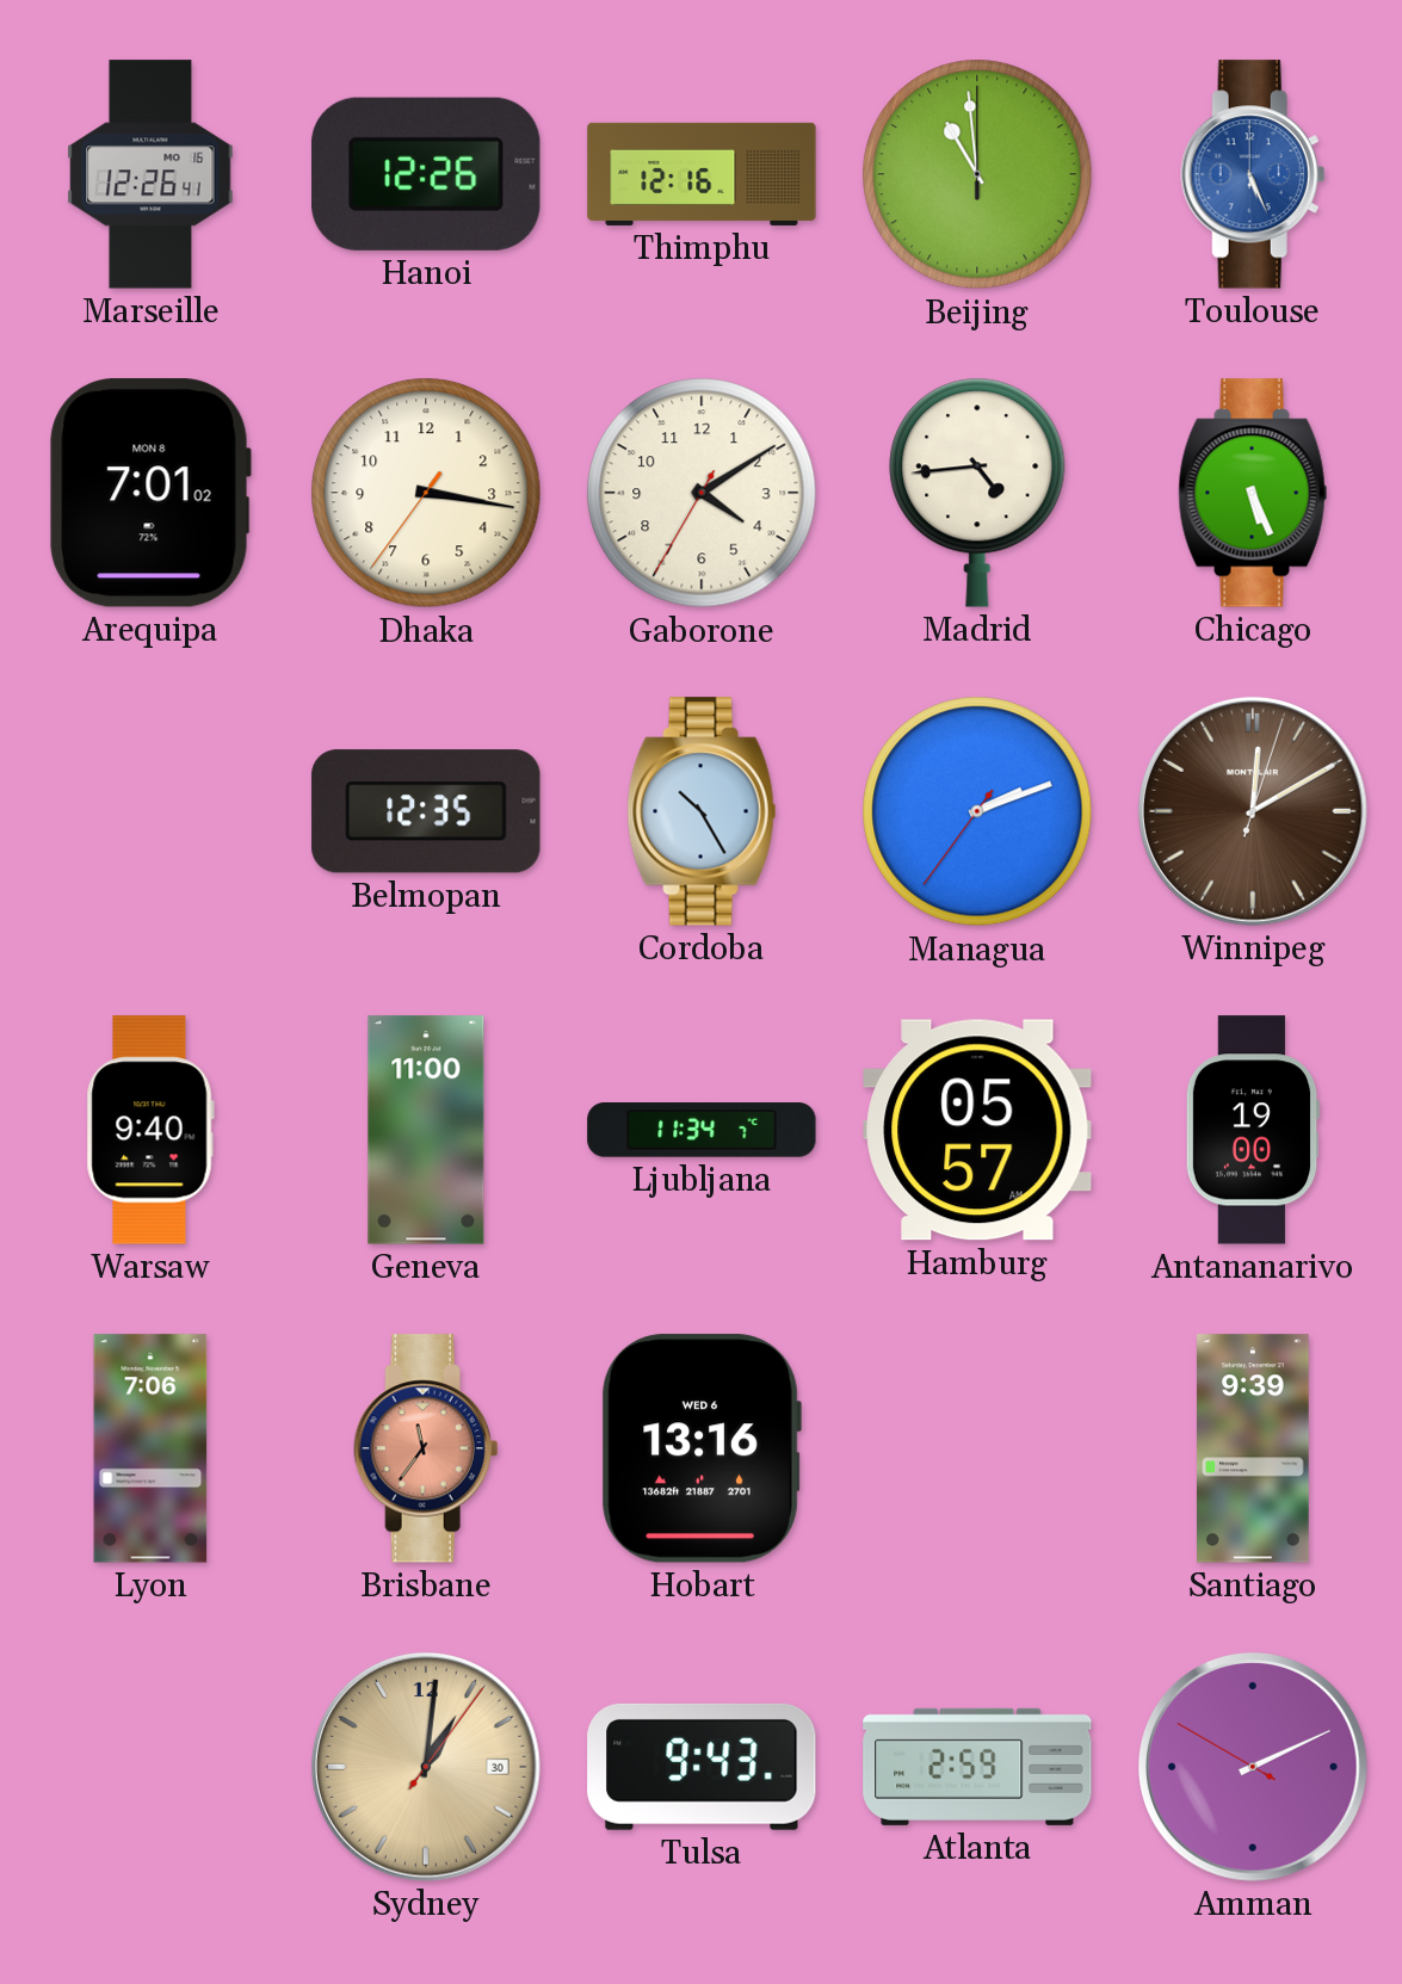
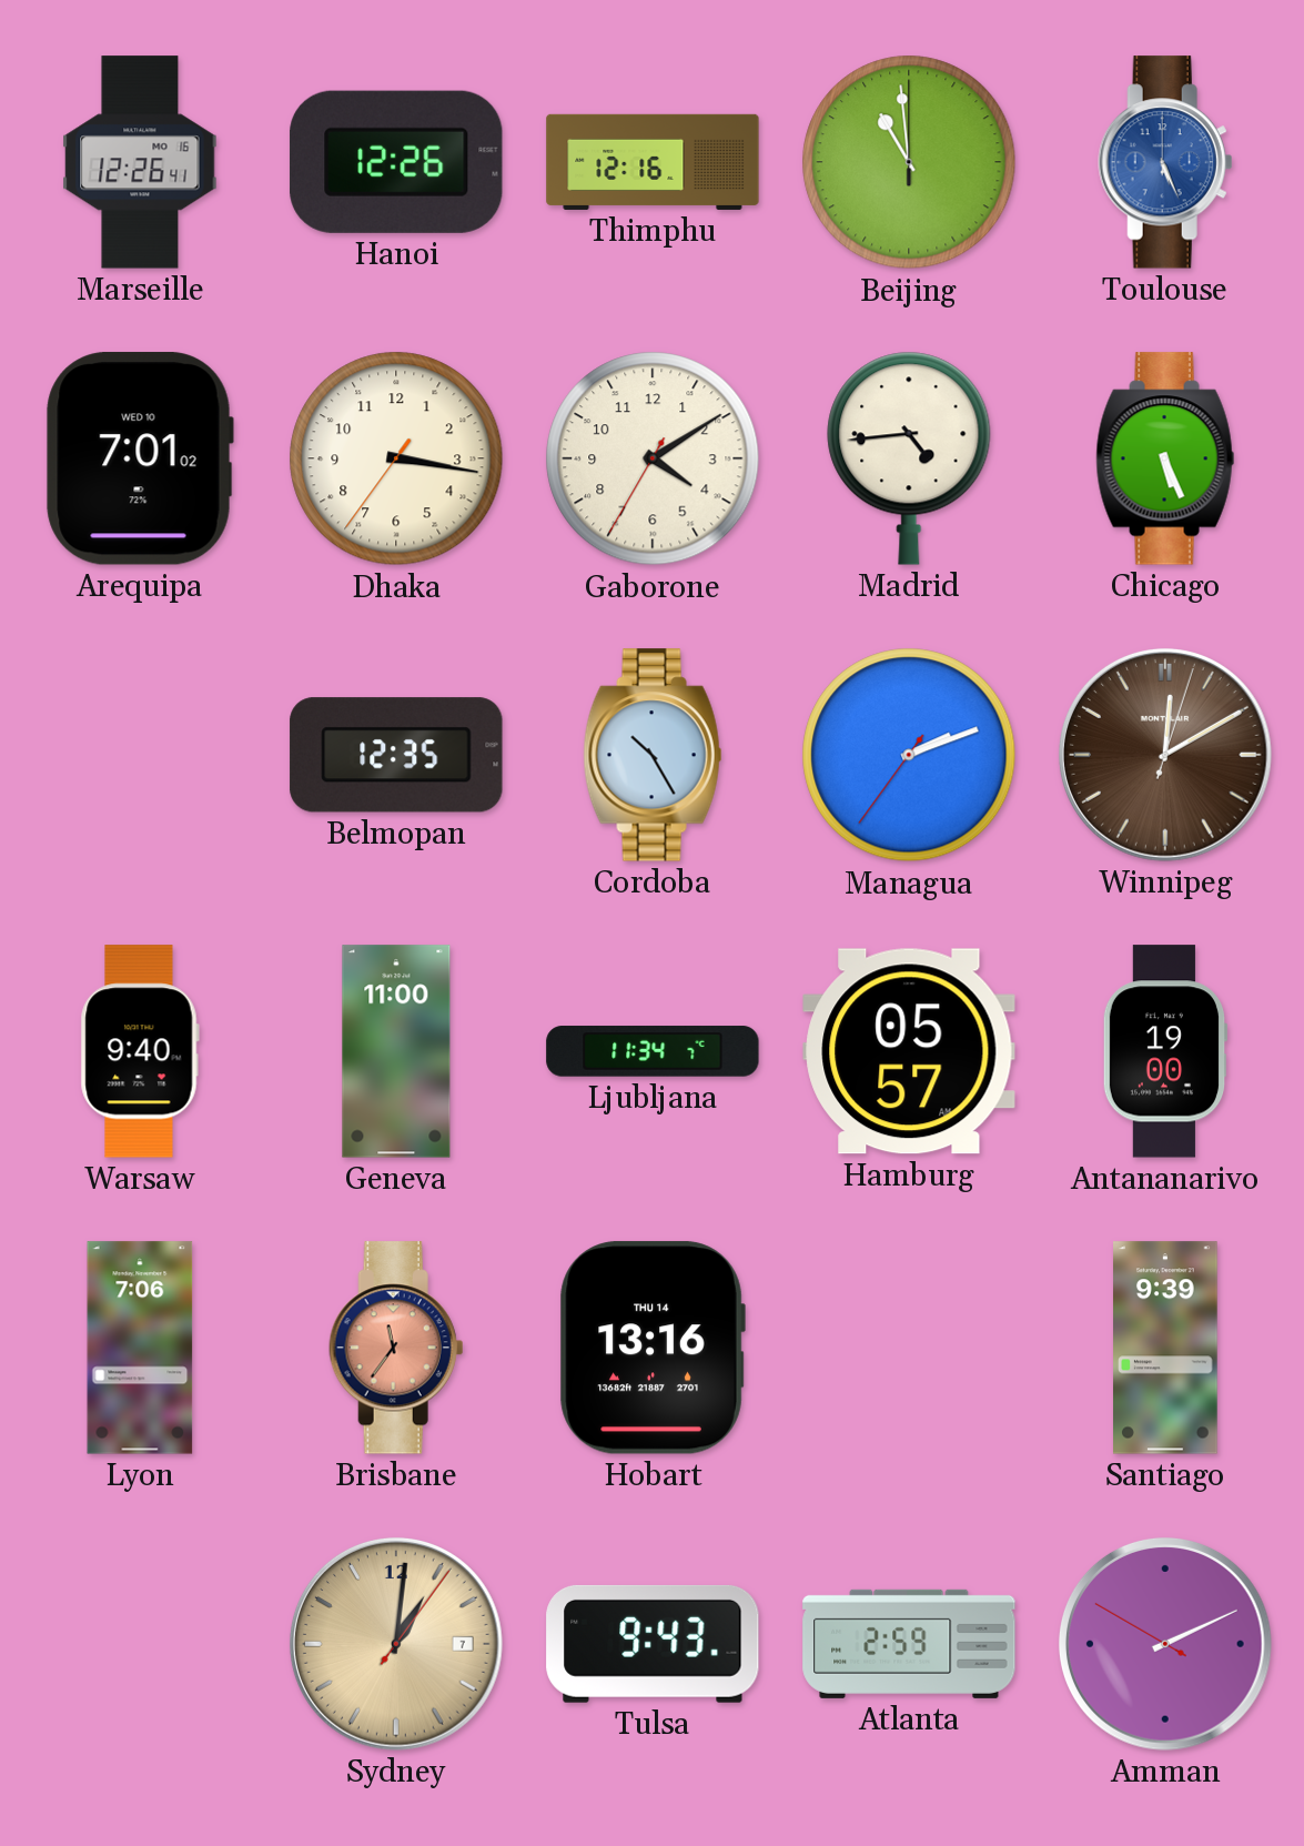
Arequipa date: MON 8 -> WED 10 (140, 458)
Hobart date: WED 6 -> THU 14 (653, 1348)
Sydney date: 30 -> 7 (396, 1644)
